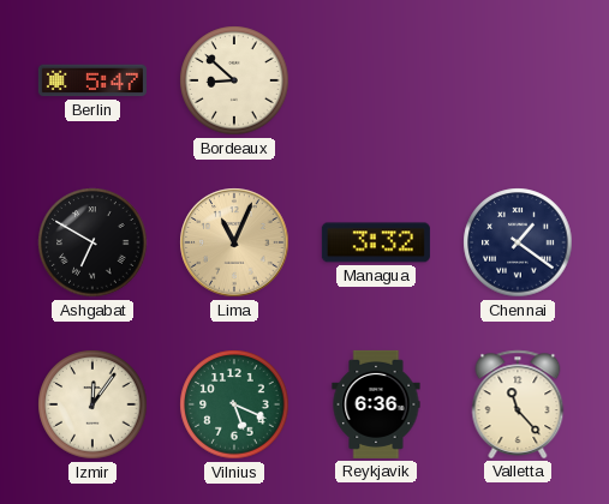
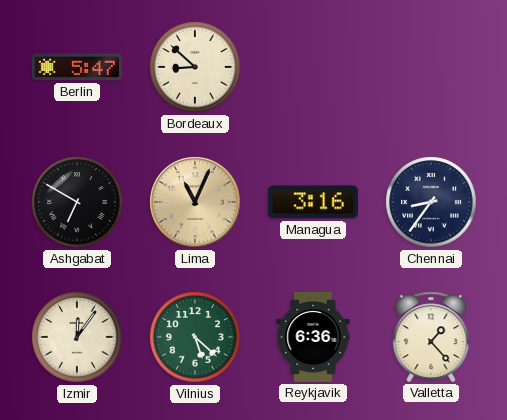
Managua: 3:32 -> 3:16 (313, 202)
Chennai: 1:21 -> 8:36 (431, 202)
Vilnius: 5:19 -> 5:22 (195, 337)
Valletta: 11:23 -> 1:23 (431, 337)
